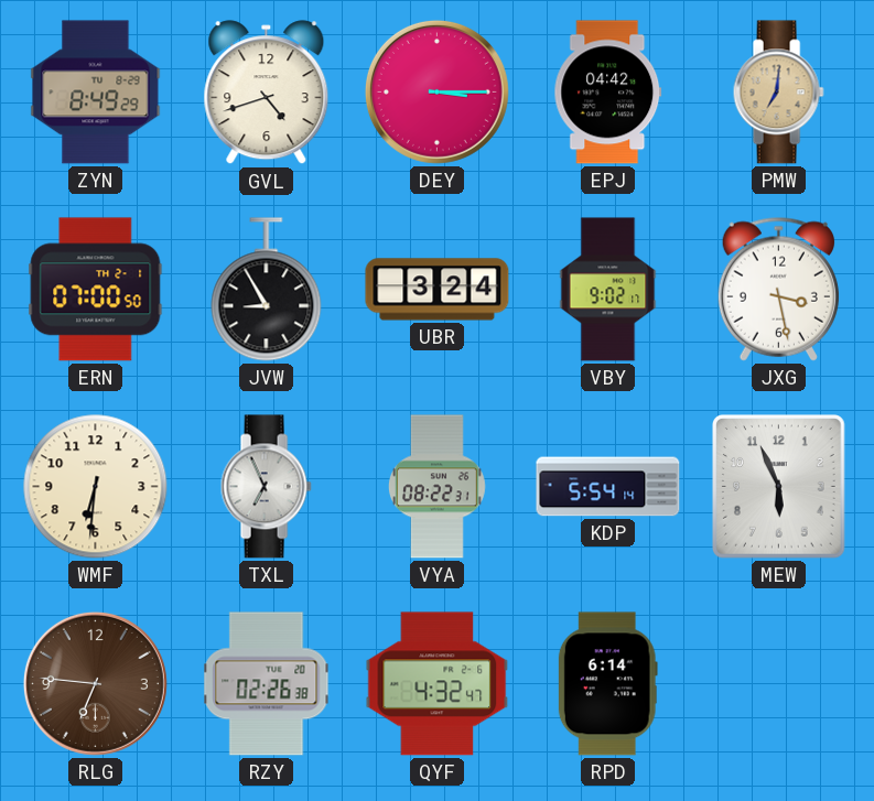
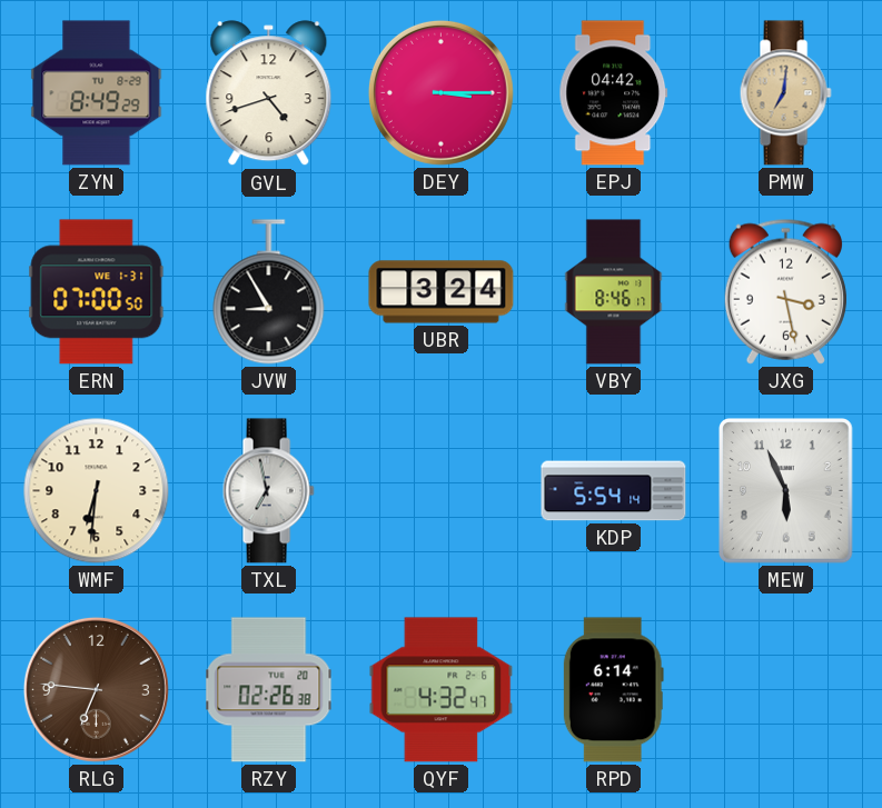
ERN date: TH 2-1 -> WE 1-31 (97, 292)
VBY: 9:02 -> 8:46 (614, 292)
TXL: 6:56 -> 6:58 (268, 491)
VYA: 08:22 -> none (436, 487)
